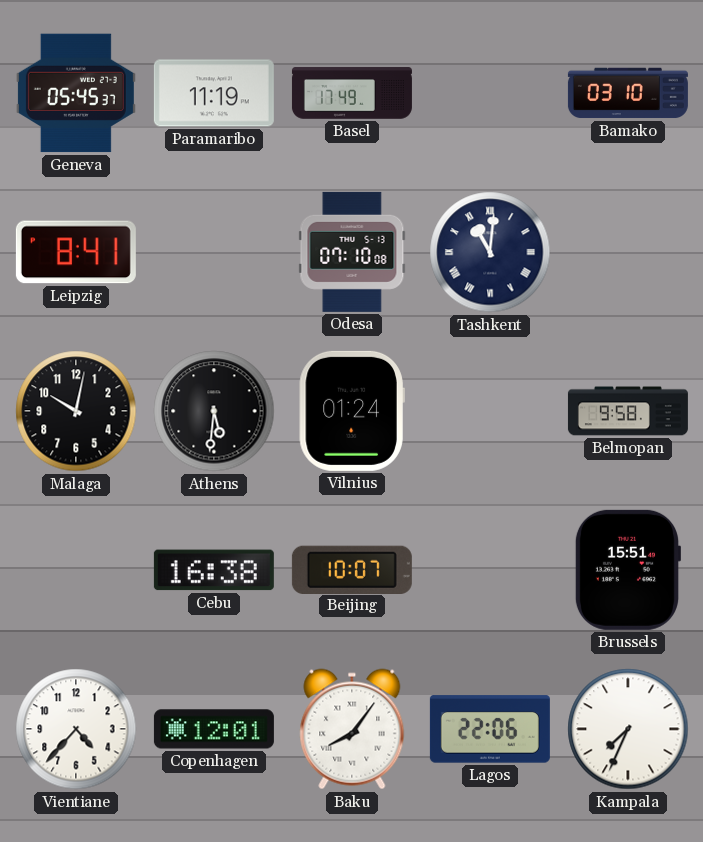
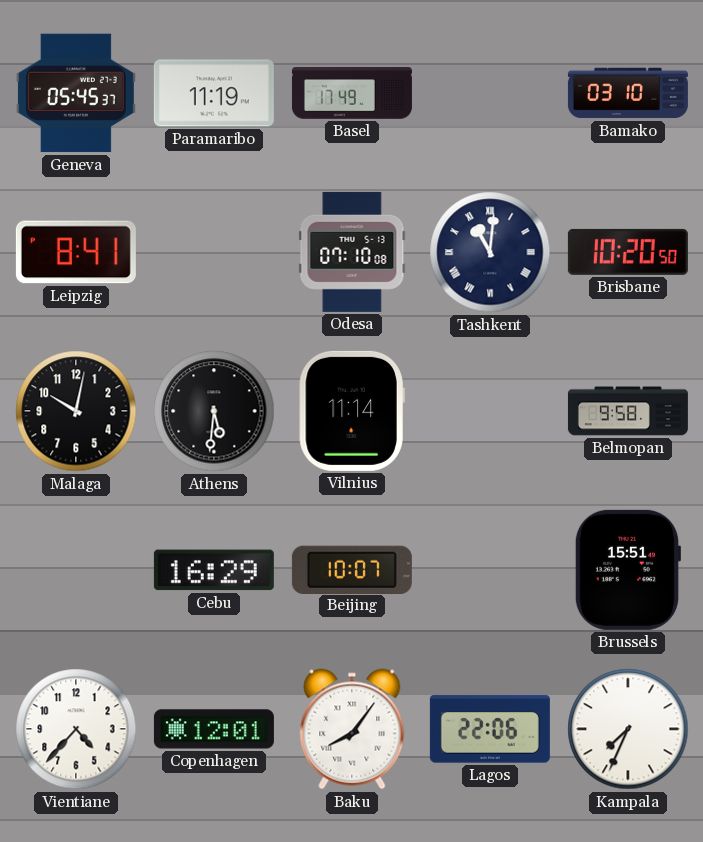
Brisbane: none -> 10:20 (628, 252)
Vilnius: 01:24 -> 11:14 (352, 411)
Cebu: 16:38 -> 16:29 (214, 570)
